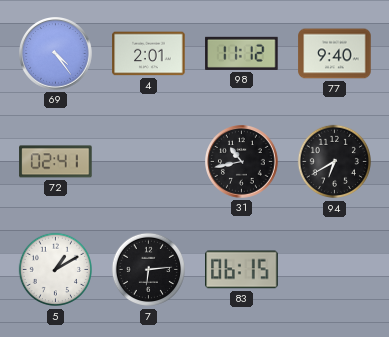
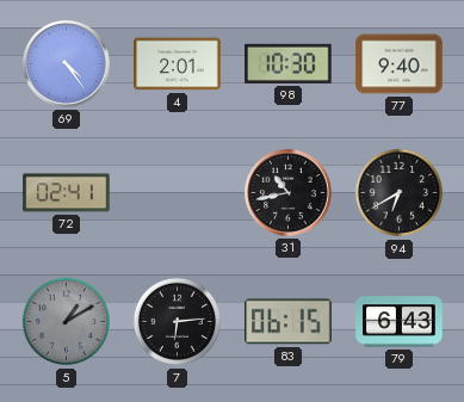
98: 11:12 -> 10:30 (289, 63)
5 dial: white -> grey (67, 322)
79: none -> 6:43 (400, 322)
